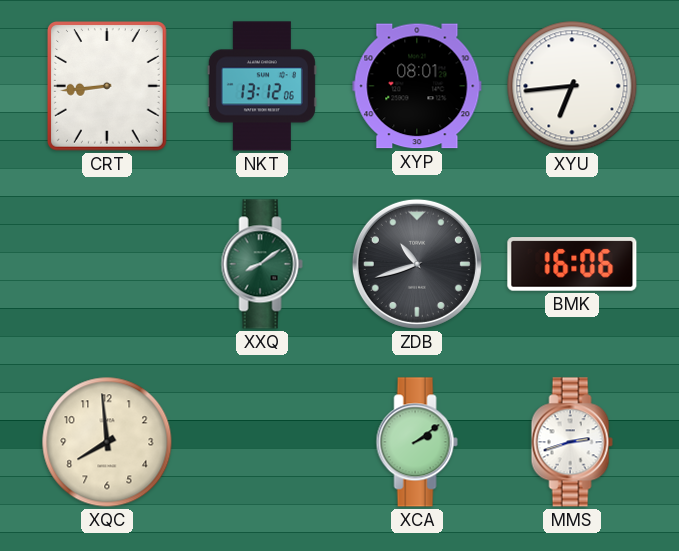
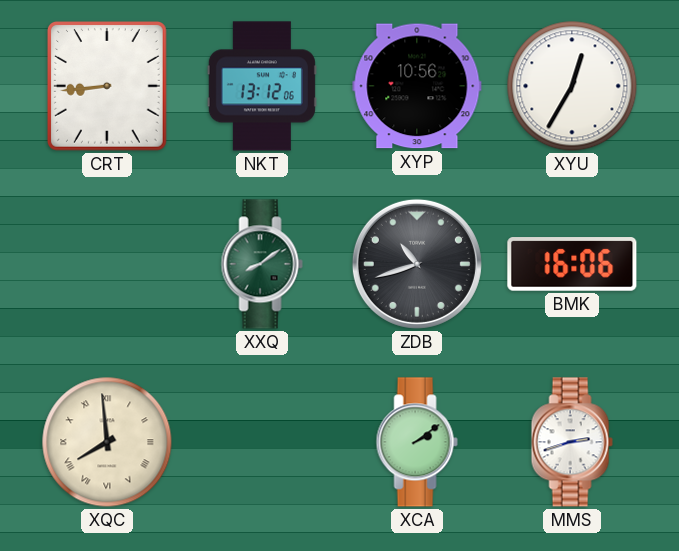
XYP: 08:01 -> 10:56 (417, 86)
XYU: 6:44 -> 12:35 (572, 86)
XQC numerals: Arabic -> Roman (107, 442)
